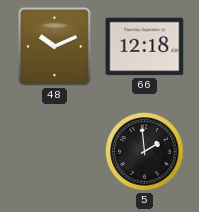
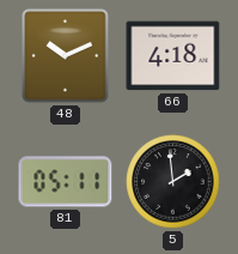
66: 12:18 -> 4:18 (173, 56)
81: none -> 05:11 (66, 182)
